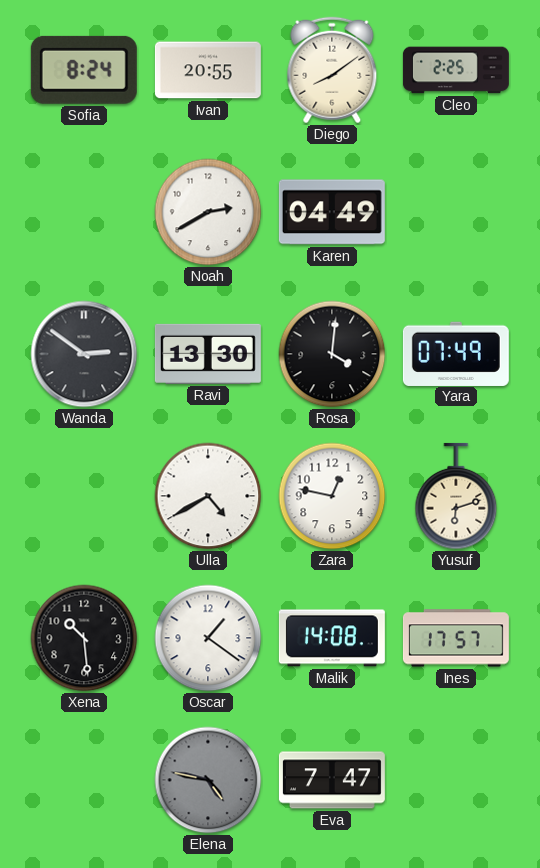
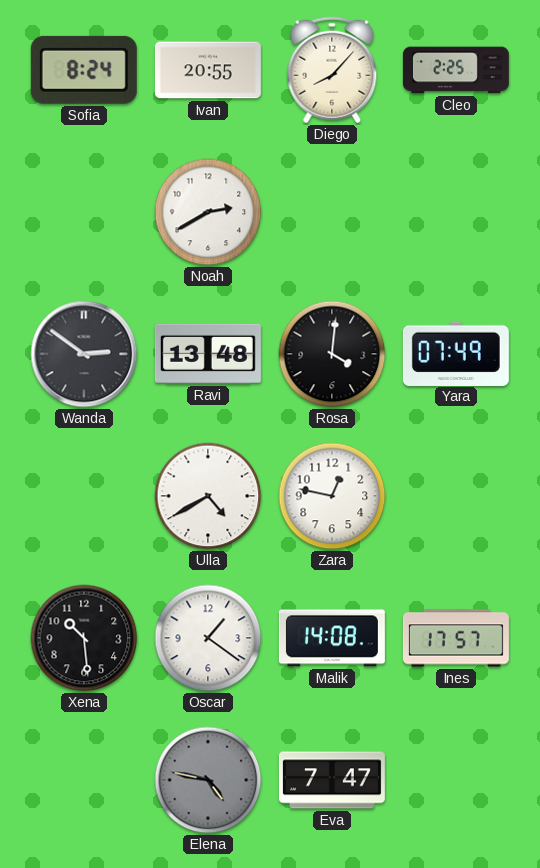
Diego: 8:09 -> 8:07 (332, 70)
Karen: 04:49 -> none (332, 212)
Ravi: 13:30 -> 13:48 (208, 354)
Yusuf: 6:12 -> none (456, 496)
